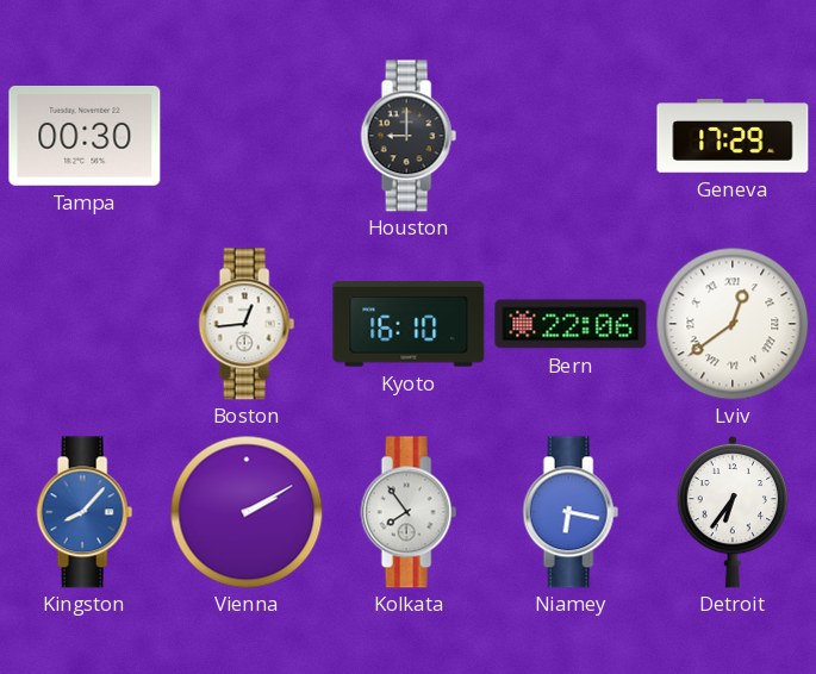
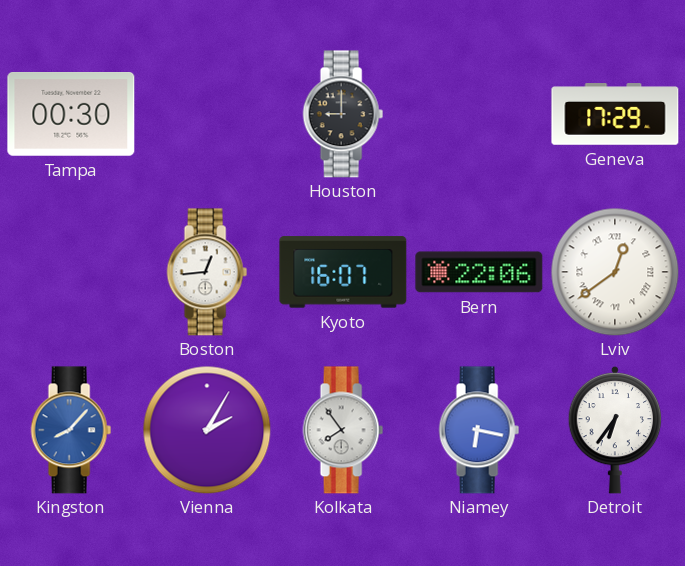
Kyoto: 16:10 -> 16:07 (343, 272)
Vienna: 2:10 -> 2:05 (207, 430)
